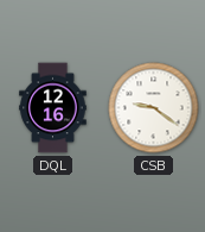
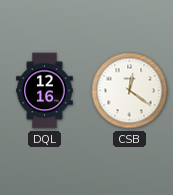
CSB: 9:21 -> 12:21 (130, 91)
